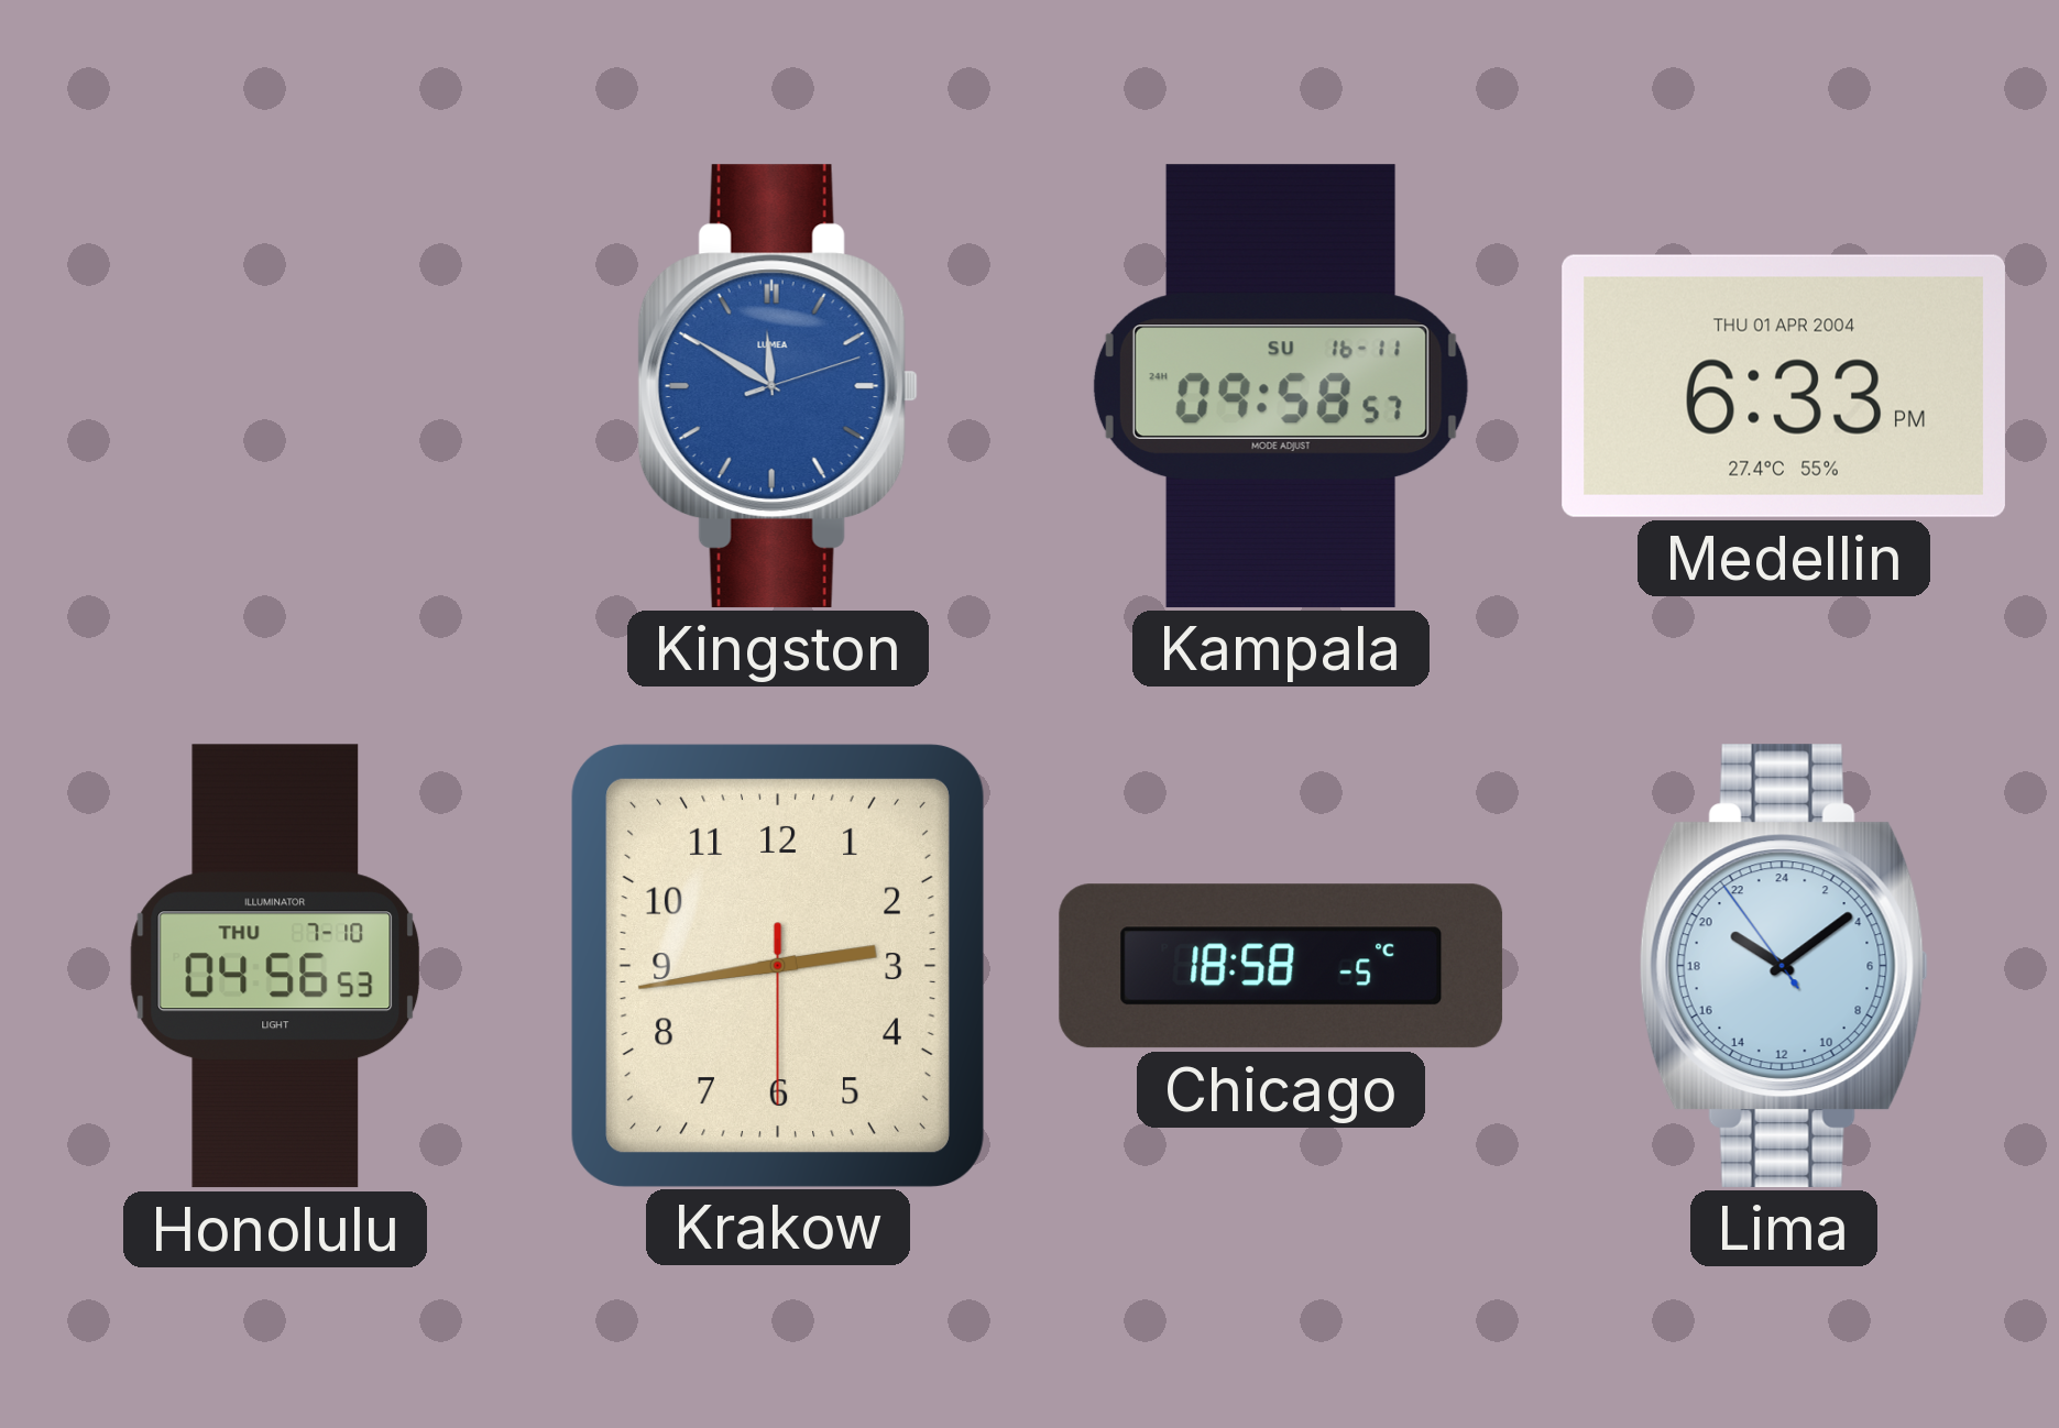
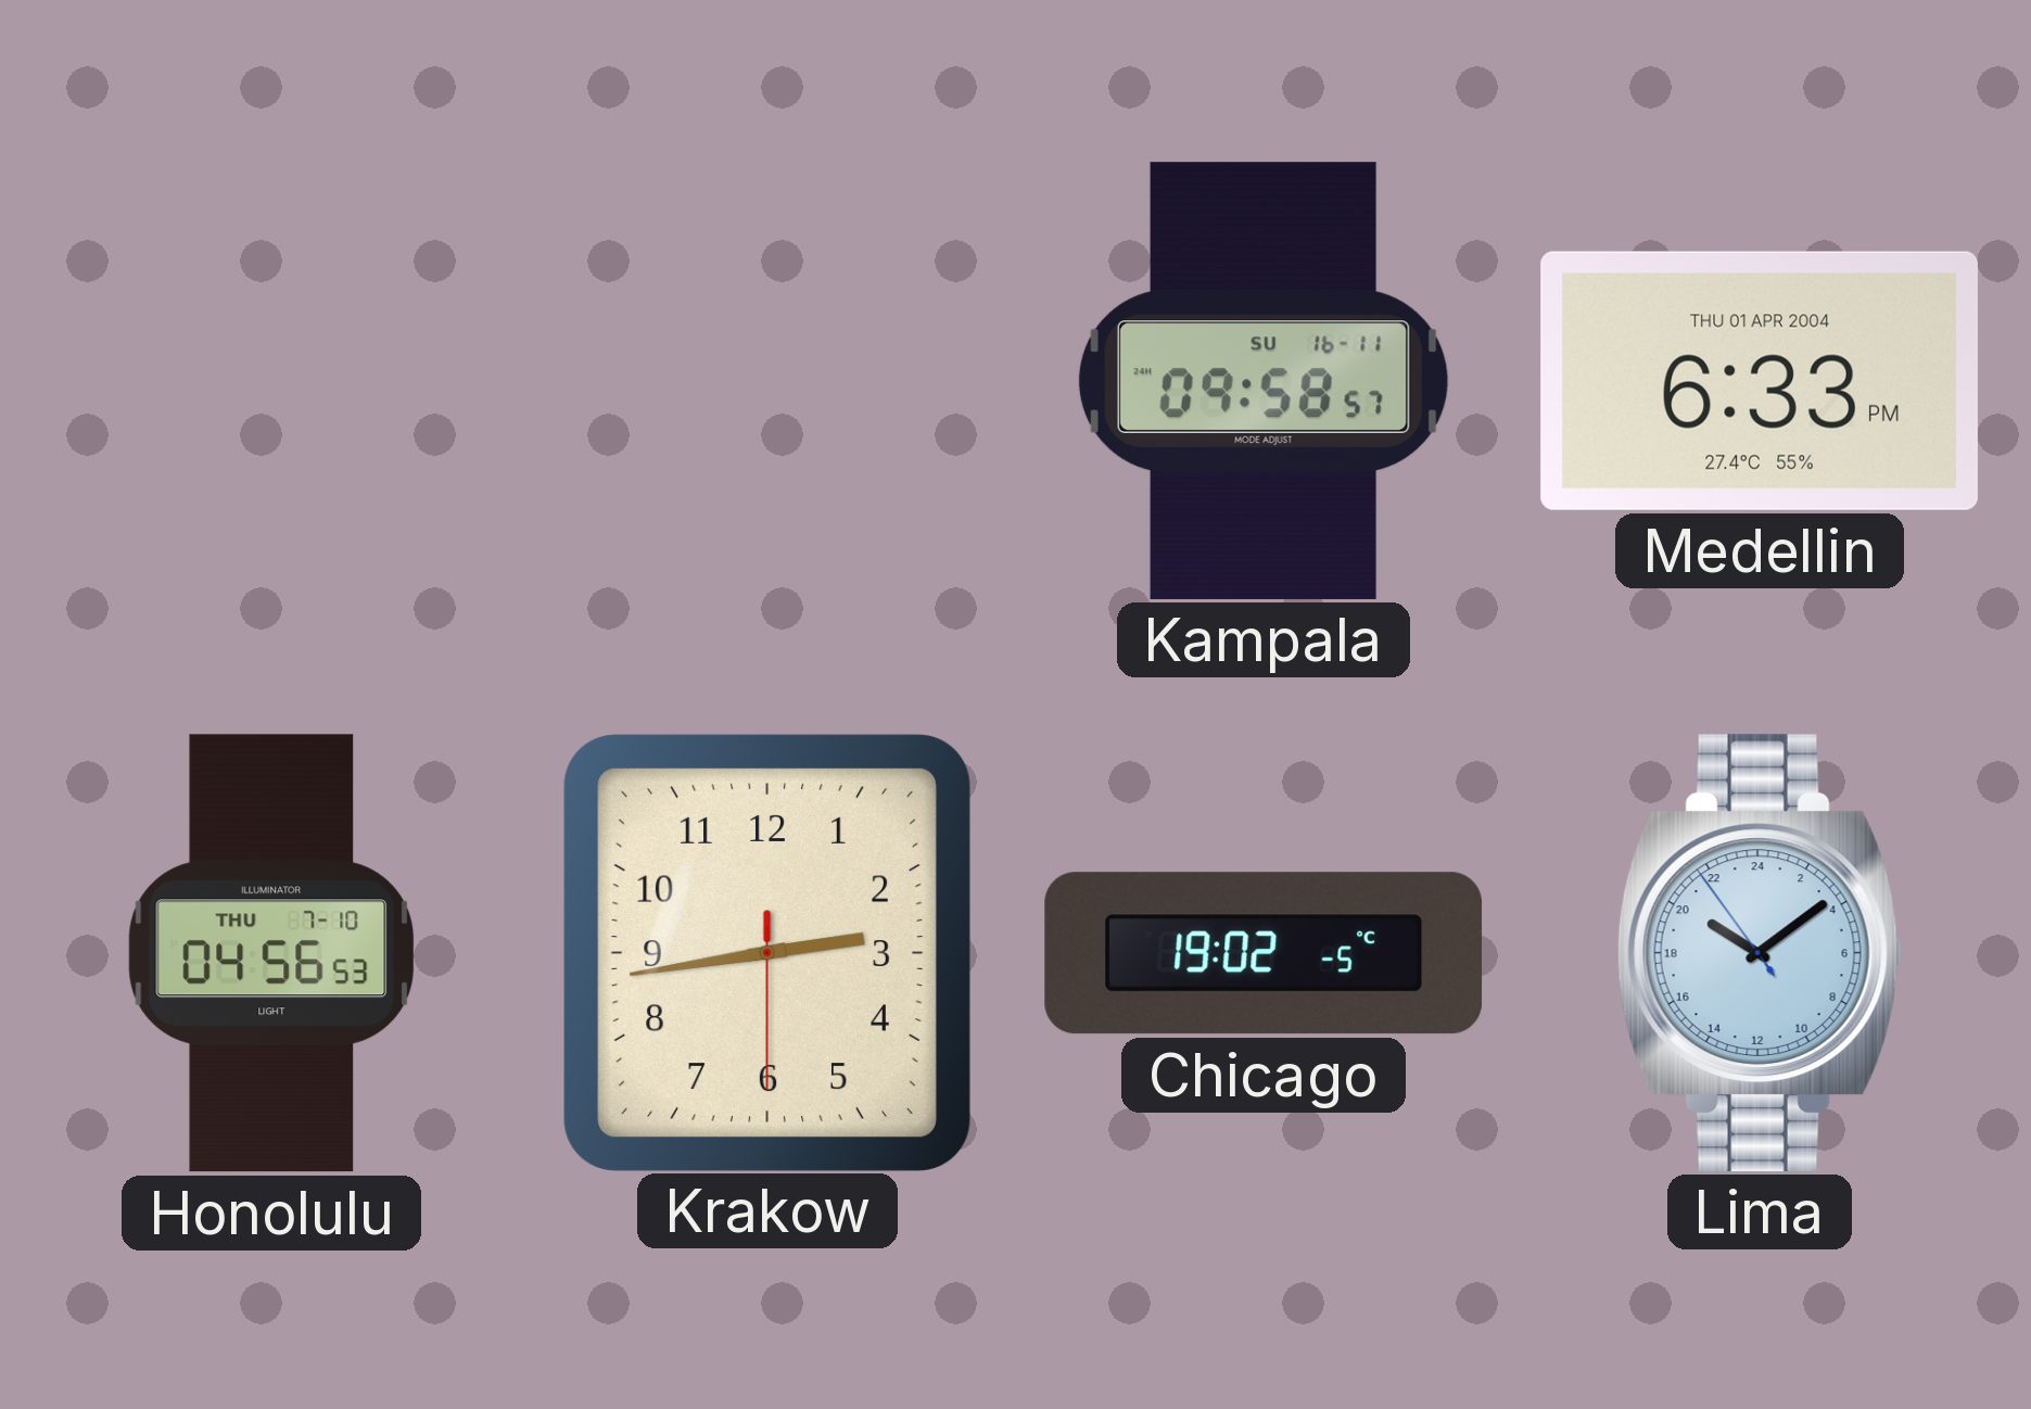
Kingston: 11:50 -> none (778, 386)
Chicago: 18:58 -> 19:02 (1264, 953)
